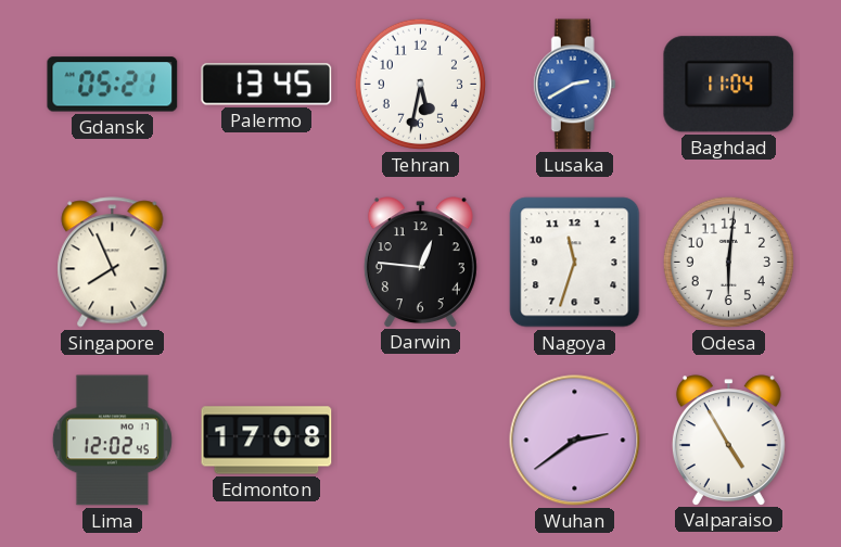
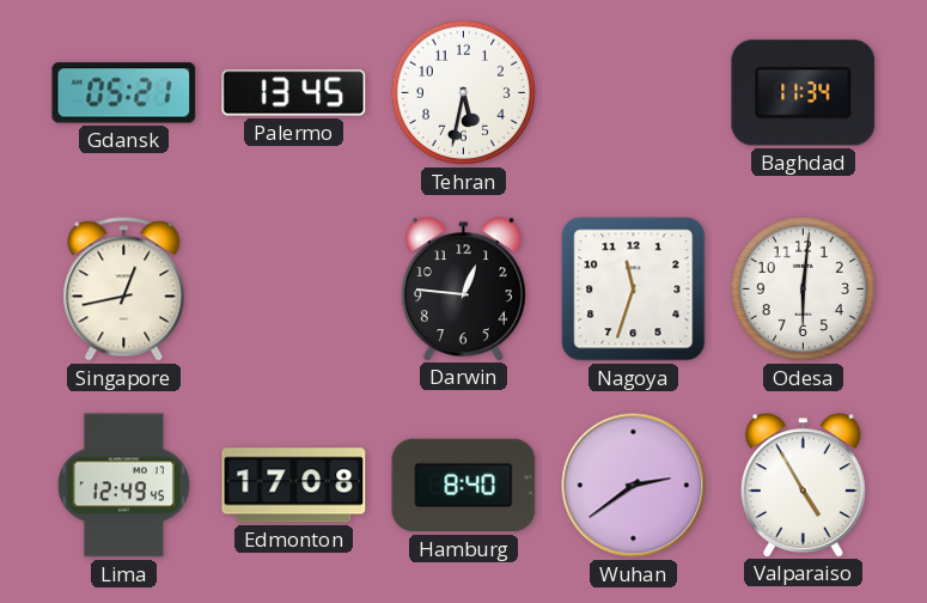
Lusaka: 2:40 -> none (574, 85)
Baghdad: 11:04 -> 11:34 (804, 93)
Singapore: 7:56 -> 12:43 (124, 290)
Lima: 12:02 -> 12:49 (123, 486)
Hamburg: none -> 8:40 (464, 486)
